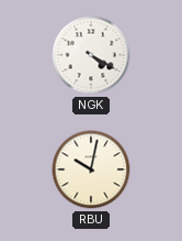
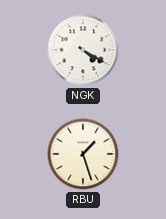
RBU: 10:02 -> 1:27 (83, 154)
